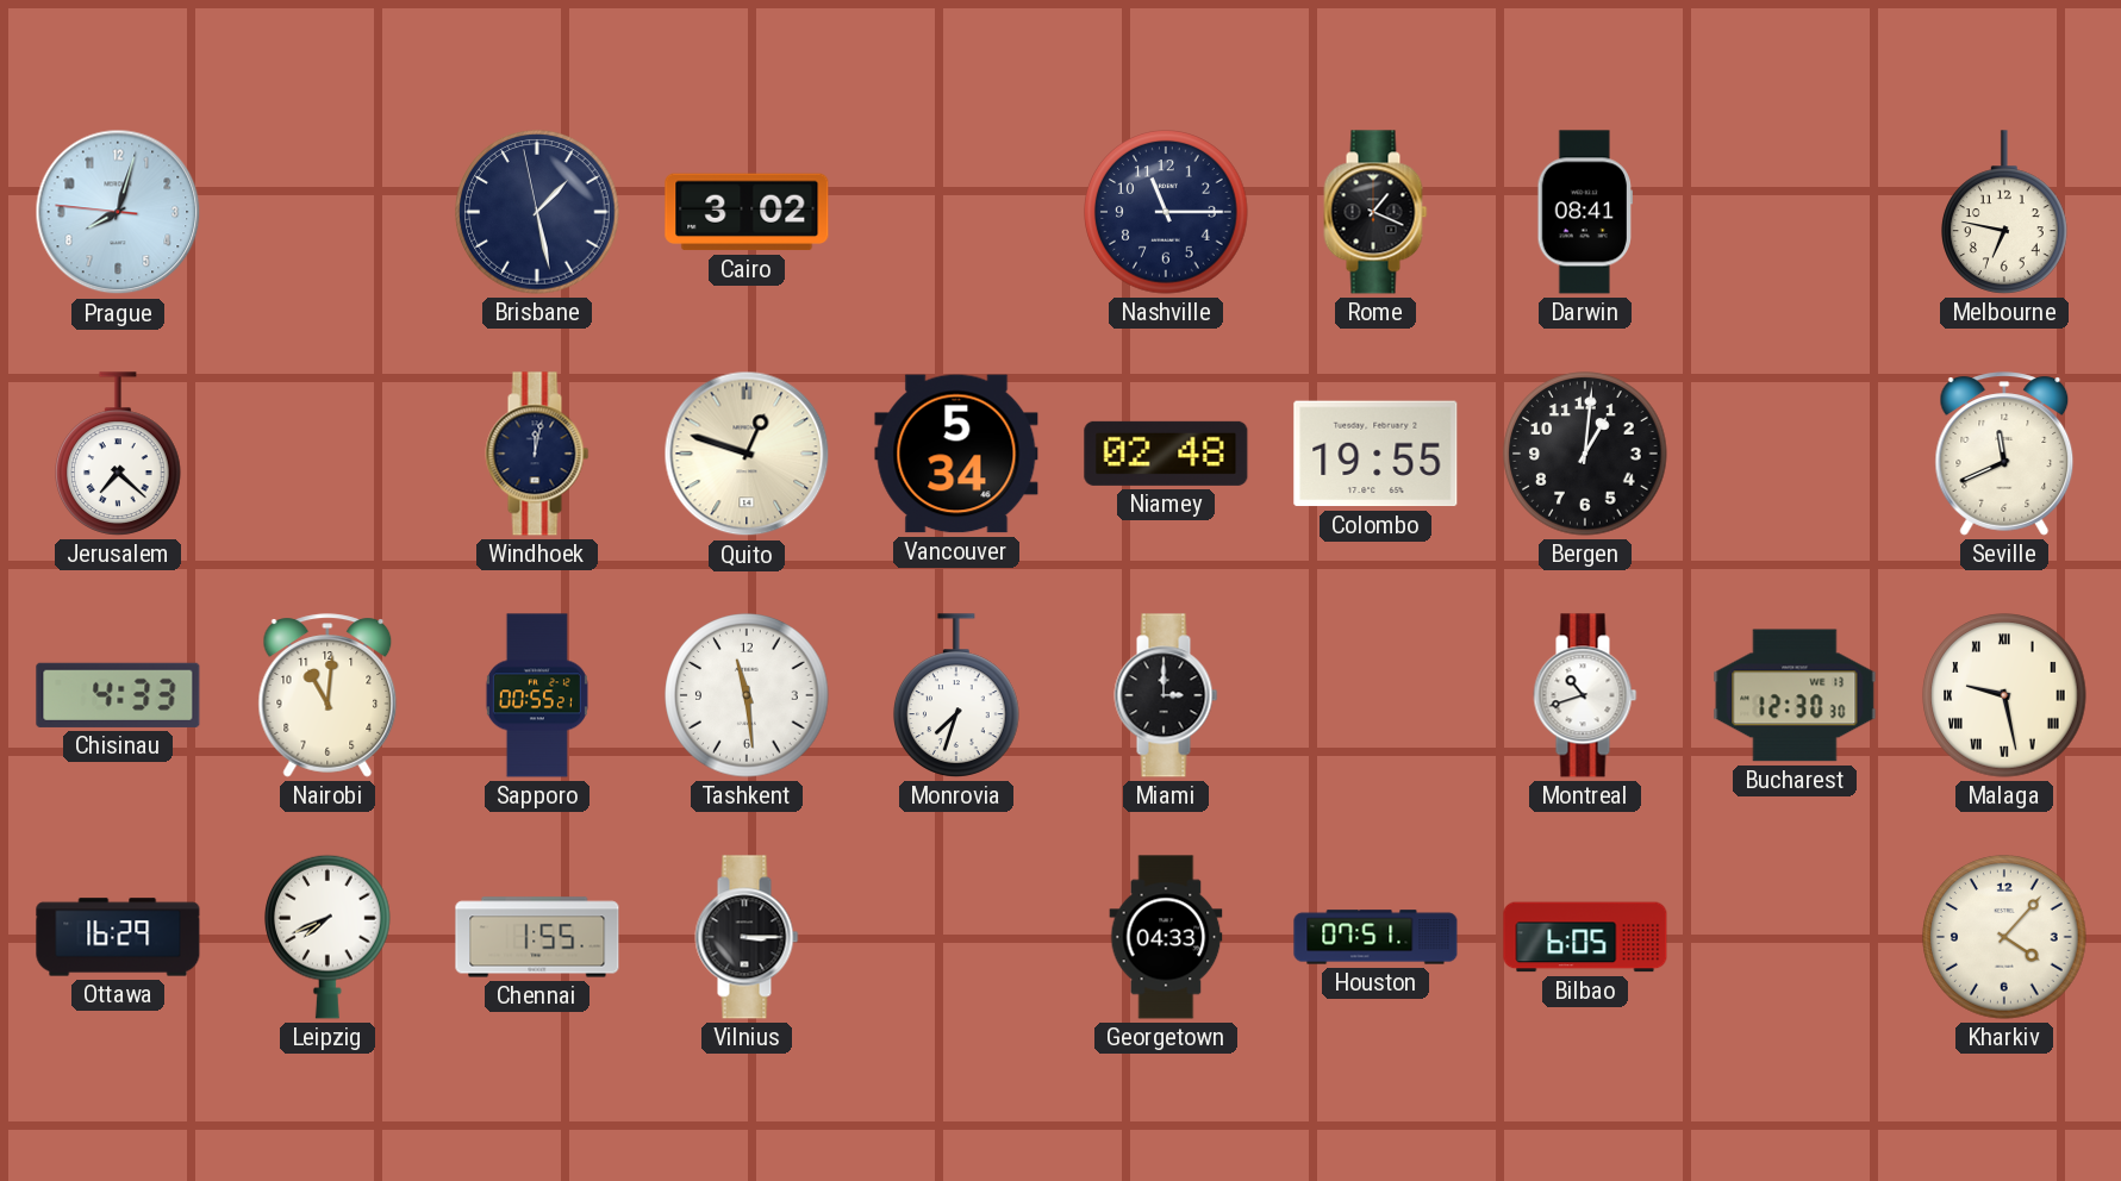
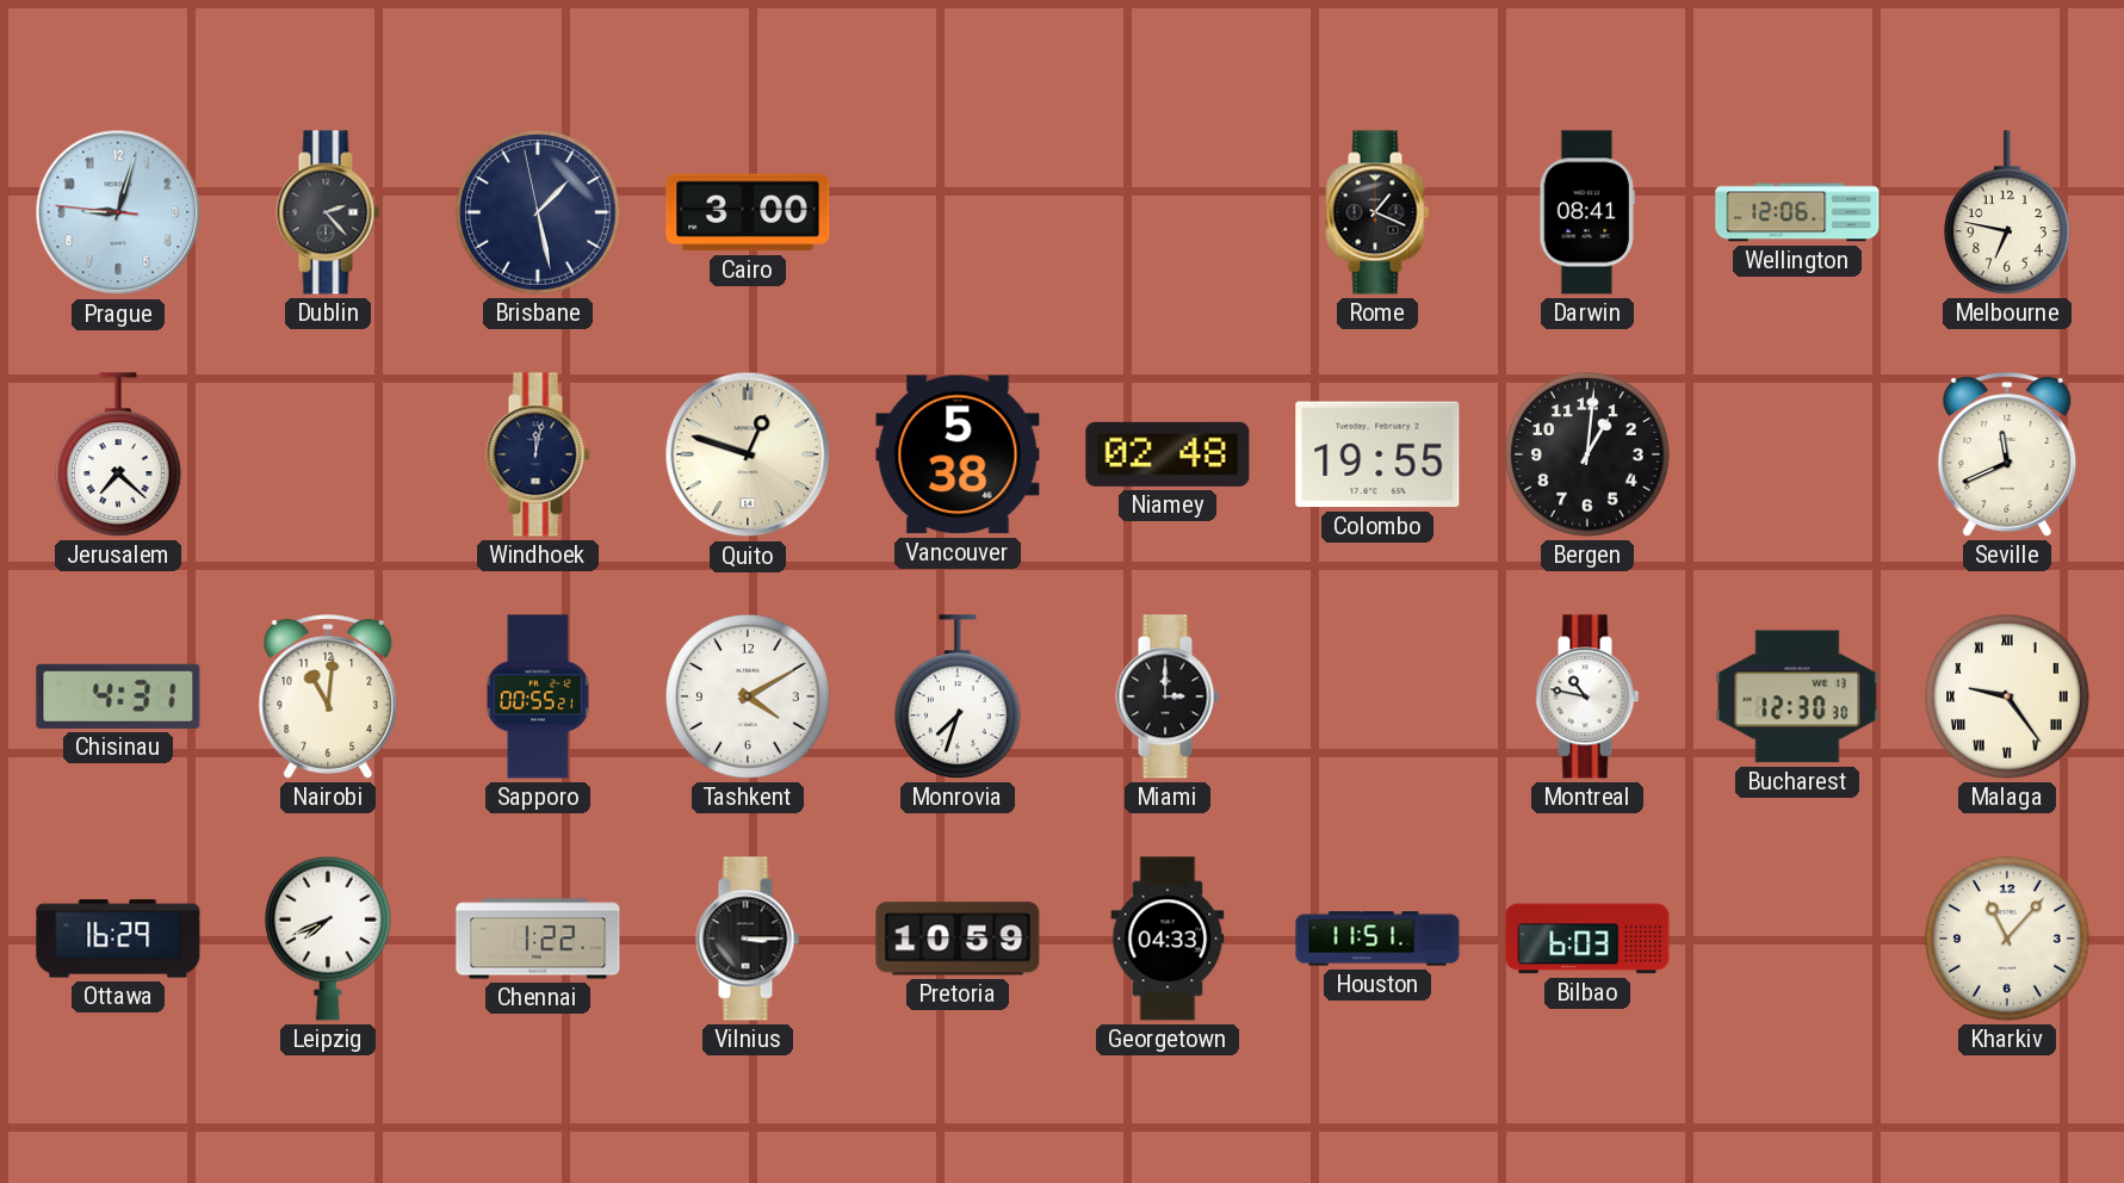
Prague: 8:02 -> 9:02 (118, 212)
Dublin: none -> 2:23 (328, 212)
Cairo: 3:02 -> 3:00 (748, 212)
Nashville: 11:15 -> none (1166, 212)
Wellington: none -> 12:06 (1797, 212)
Vancouver: 5:34 -> 5:38 (958, 454)
Chisinau: 4:33 -> 4:31 (118, 696)
Tashkent: 11:29 -> 4:10 (748, 696)
Montreal: 10:42 -> 10:47 (1587, 696)
Malaga: 9:28 -> 9:24 (2007, 696)
Chennai: 1:55 -> 1:22 (538, 939)
Pretoria: none -> 10:59 (958, 939)
Houston: 07:51 -> 11:51 (1377, 939)
Bilbao: 6:05 -> 6:03 (1587, 939)
Kharkiv: 4:07 -> 11:07 (2007, 939)
